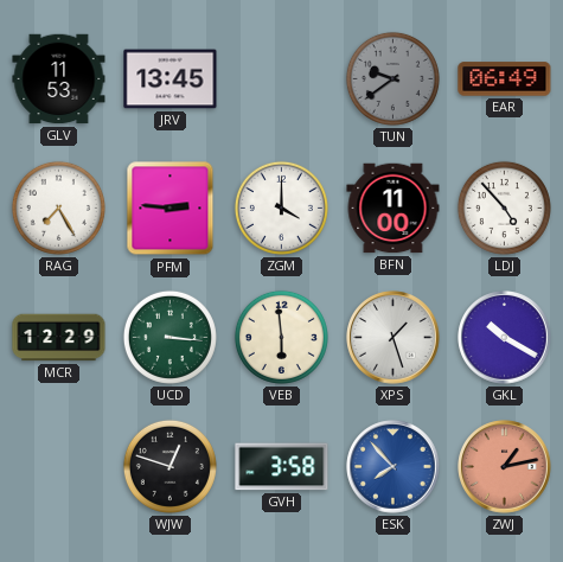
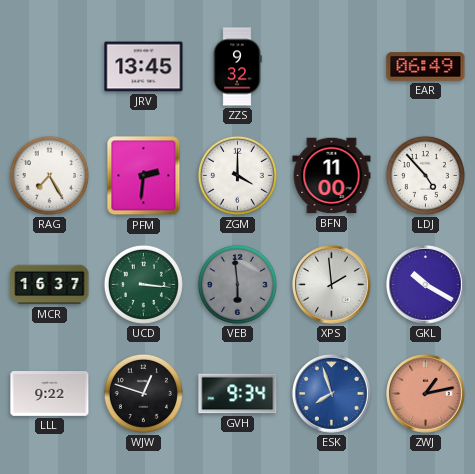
GLV: 11:53 -> none (59, 79)
ZZS: none -> 9:32 (237, 67)
TUN: 9:39 -> none (392, 78)
PFM: 2:46 -> 2:31 (144, 176)
MCR: 12:29 -> 16:37 (50, 285)
VEB dial: cream -> grey (237, 284)
XPS: 1:27 -> 1:59 (332, 285)
LLL: none -> 9:22 (50, 394)
GVH: 3:58 -> 9:34 (238, 394)
ESK: 7:53 -> 7:57 (332, 394)
